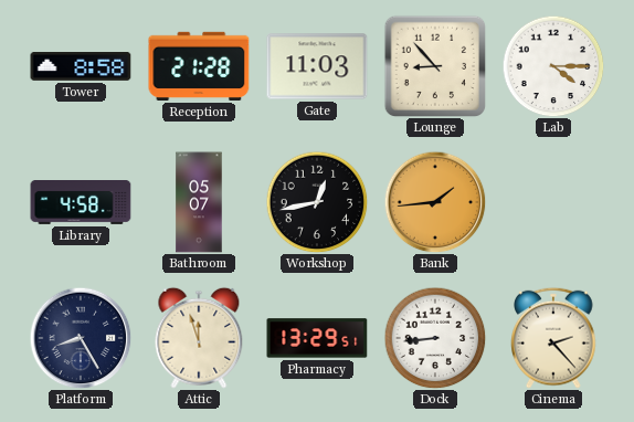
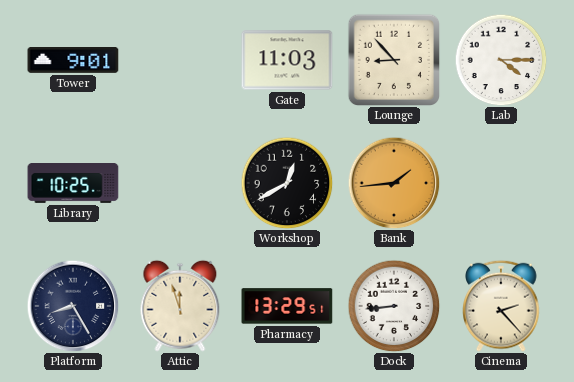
Tower: 8:58 -> 9:01 (73, 61)
Reception: 21:28 -> none (199, 66)
Library: 4:58 -> 10:25 (73, 184)
Bathroom: 05:07 -> none (199, 202)
Workshop: 12:43 -> 12:40 (287, 183)
